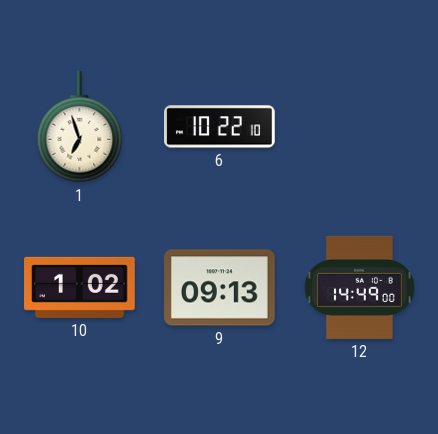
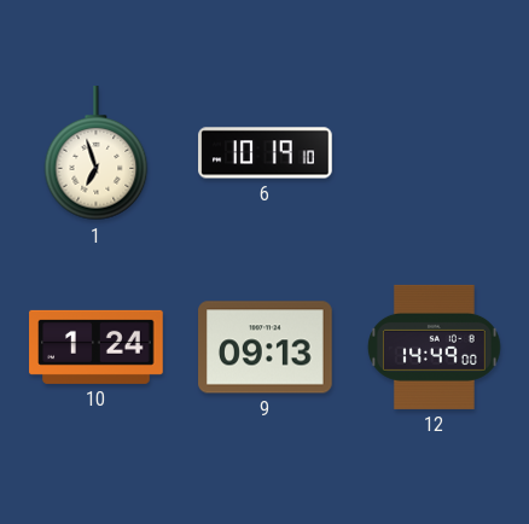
6: 10:22 -> 10:19 (266, 153)
10: 1:02 -> 1:24 (97, 347)
